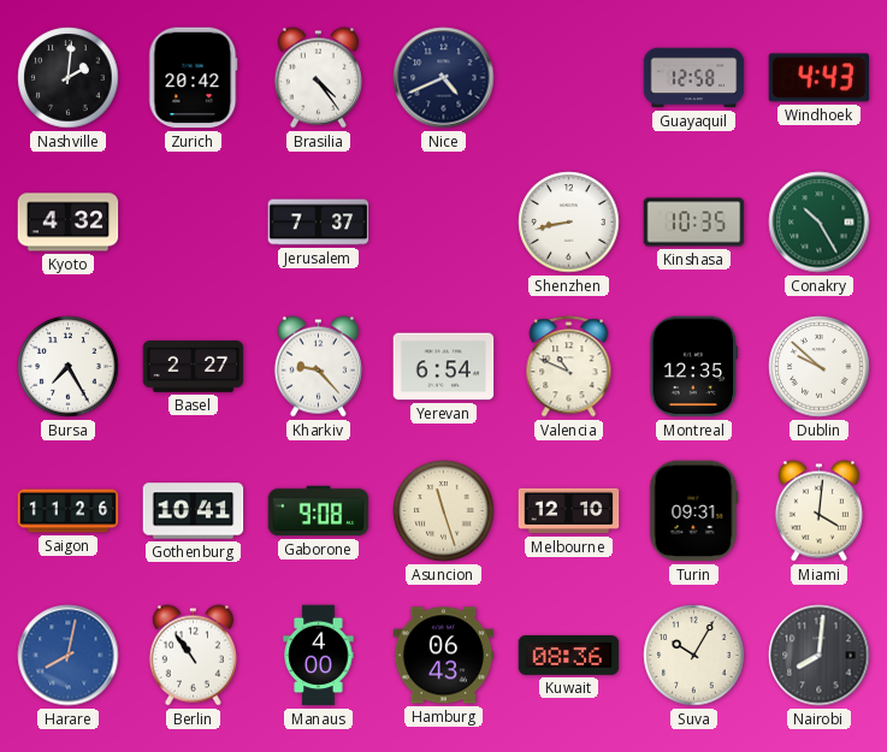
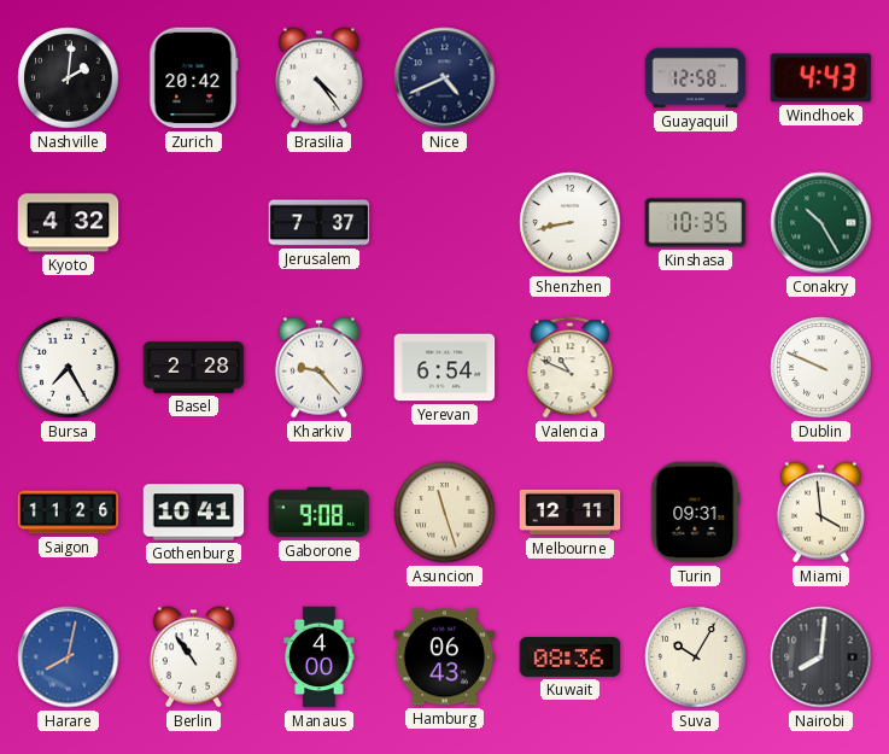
Basel: 2:27 -> 2:28 (194, 368)
Montreal: 12:35 -> none (694, 367)
Dublin: 9:52 -> 9:49 (821, 368)
Melbourne: 12:10 -> 12:11 (571, 513)
Miami: 4:01 -> 3:59 (820, 513)
